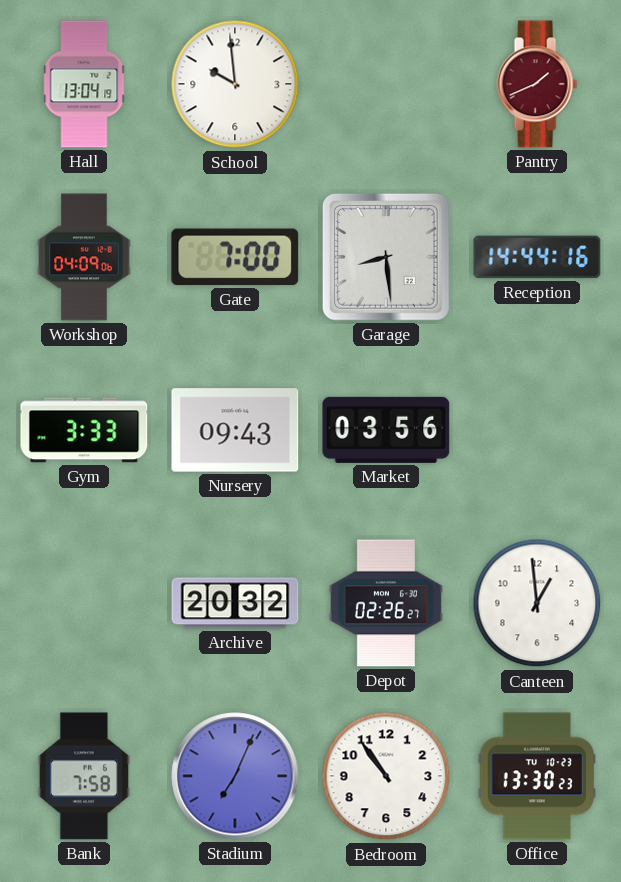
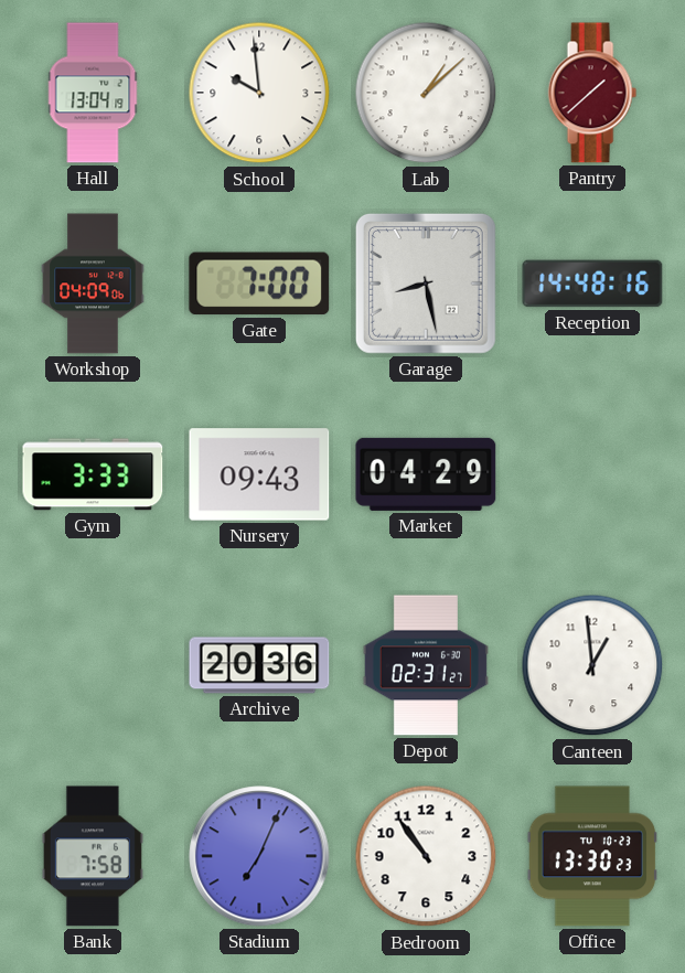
Lab: none -> 1:08 (426, 93)
Pantry: 1:41 -> 1:38 (592, 93)
Garage: 8:29 -> 8:28 (426, 284)
Reception: 14:44 -> 14:48 (592, 284)
Market: 03:56 -> 04:29 (426, 474)
Archive: 20:32 -> 20:36 (259, 665)
Depot: 02:26 -> 02:31 (426, 665)
